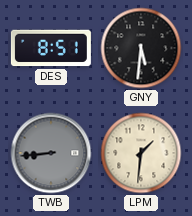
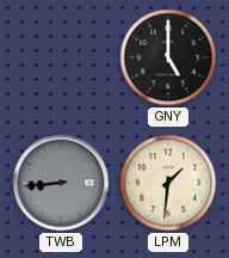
DES: 8:51 -> none (51, 48)
GNY: 5:31 -> 5:00 (168, 57)
